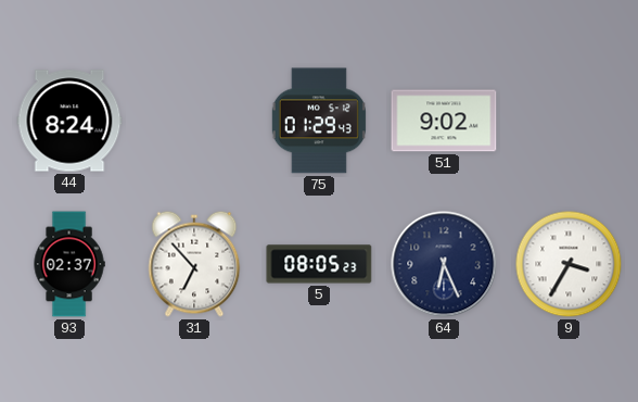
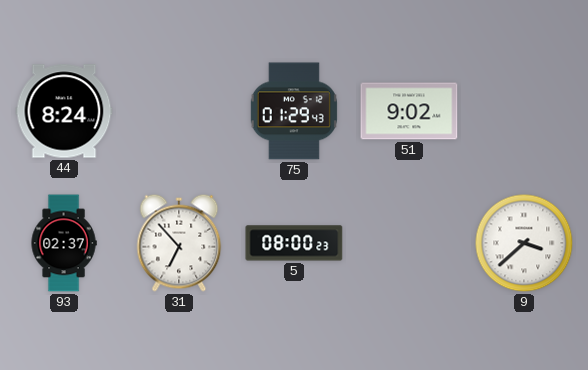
5: 08:05 -> 08:00 (294, 243)
64: 6:26 -> none (444, 264)
9: 3:35 -> 3:38 (524, 243)
